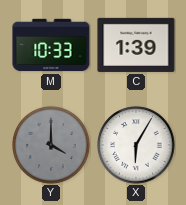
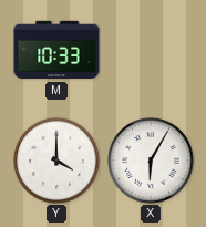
C: 1:39 -> none (136, 45)
Y dial: grey -> white (56, 161)
